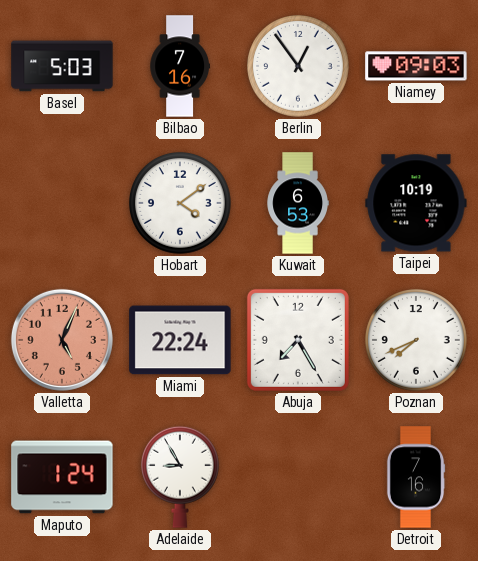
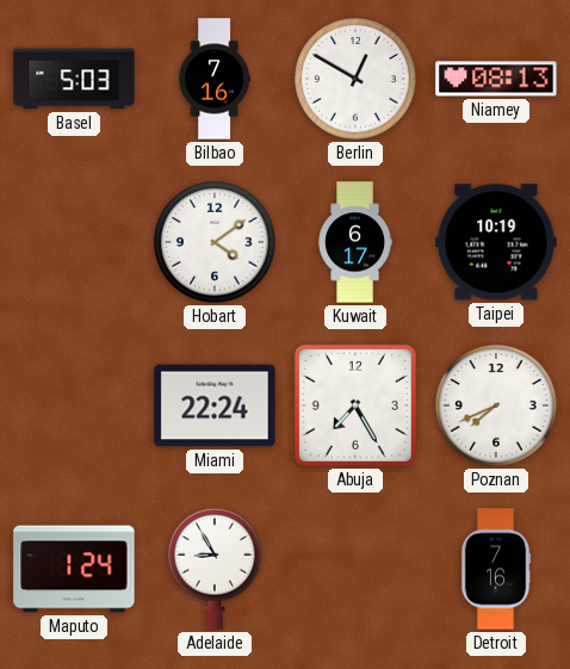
Berlin: 12:54 -> 12:50 (357, 80)
Niamey: 09:03 -> 08:13 (496, 79)
Kuwait: 6:53 -> 6:17 (355, 242)
Valletta: 5:04 -> none (62, 340)
